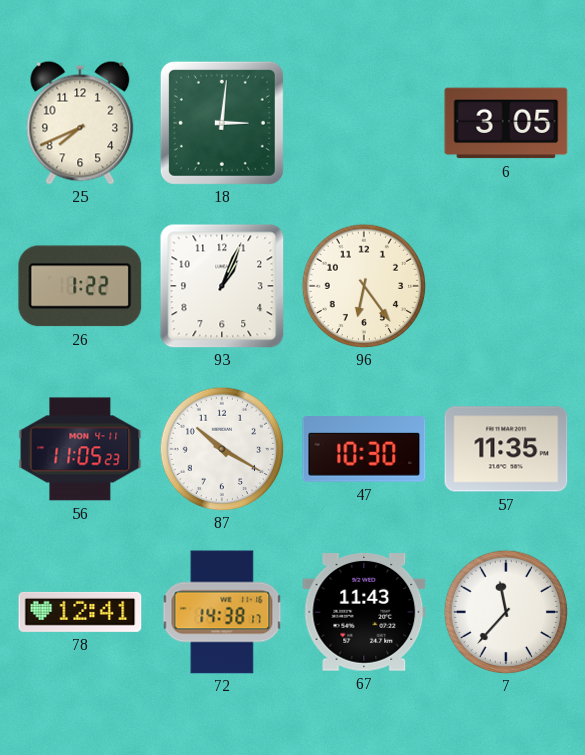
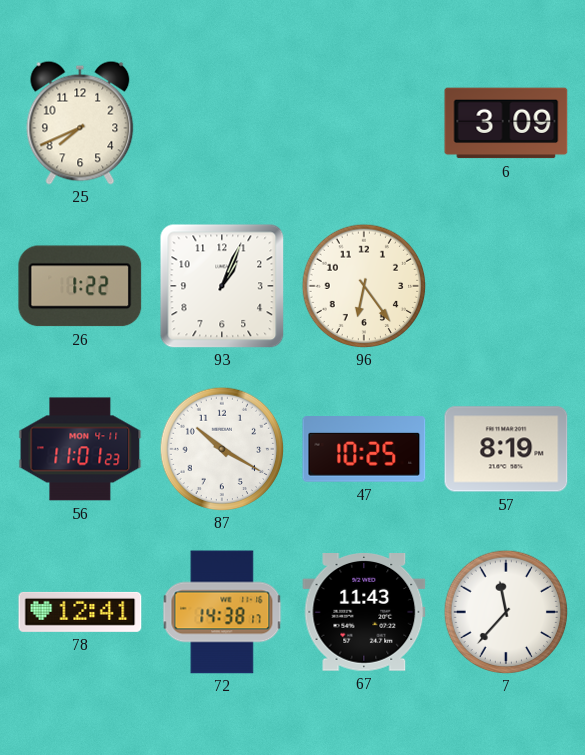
18: 3:01 -> none (222, 123)
6: 3:05 -> 3:09 (506, 123)
56: 11:05 -> 11:01 (80, 449)
47: 10:30 -> 10:25 (364, 450)
57: 11:35 -> 8:19 (506, 449)
